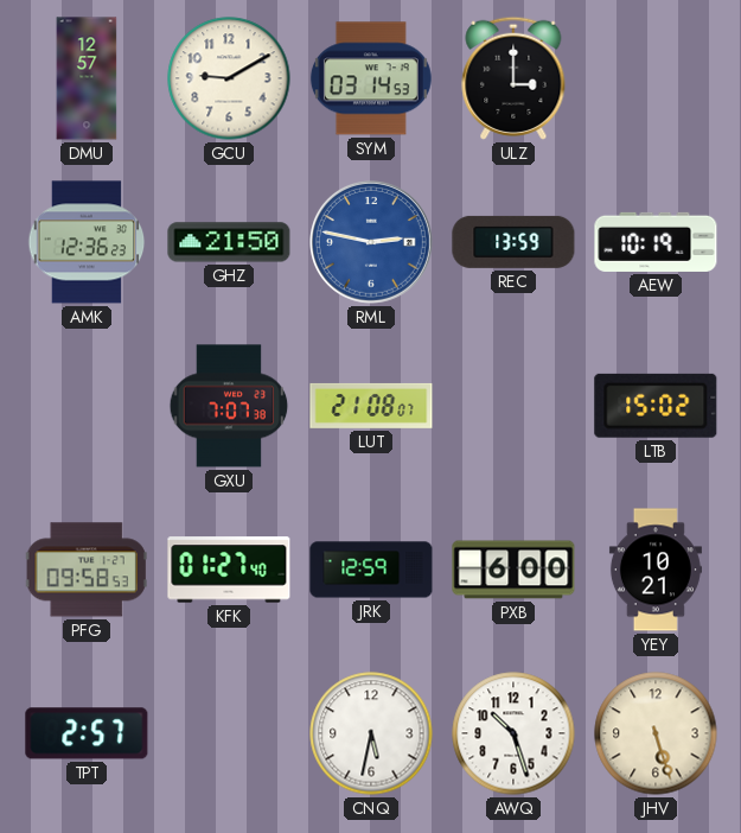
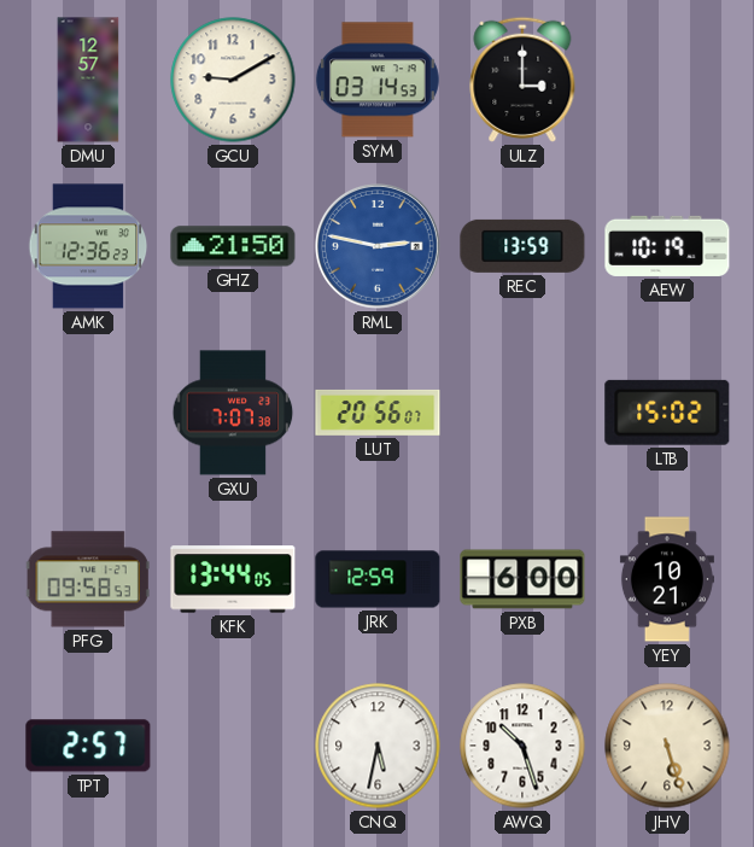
LUT: 21:08 -> 20:56 (378, 413)
KFK: 01:27 -> 13:44 (233, 579)
